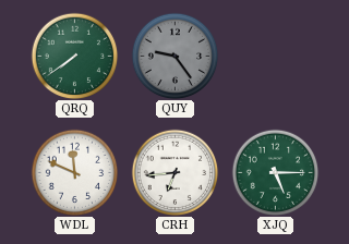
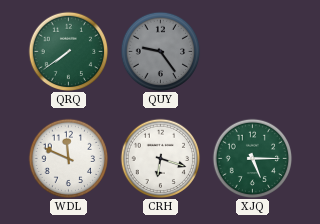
CRH: 6:44 -> 6:18 (160, 158)
